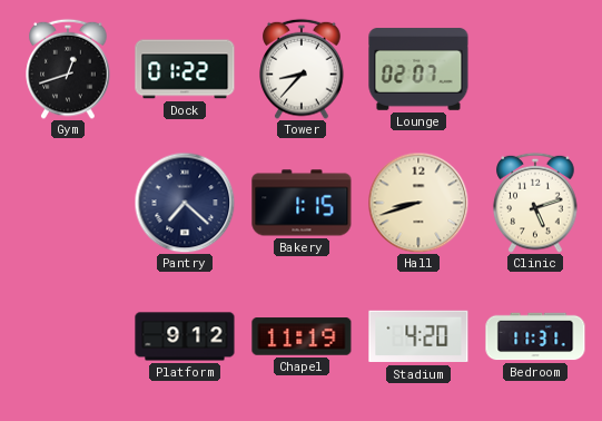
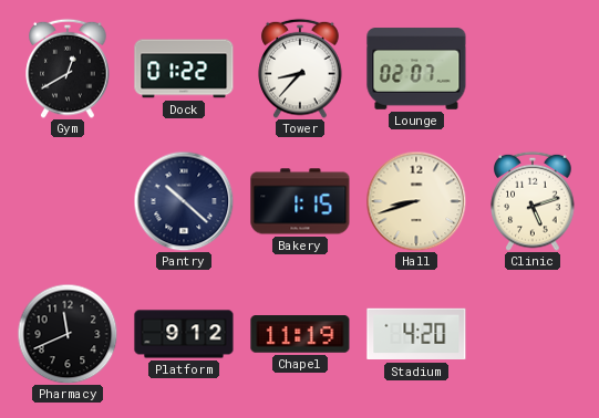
Gym: 12:42 -> 12:40 (68, 69)
Pantry: 7:22 -> 10:22 (184, 201)
Pharmacy: none -> 11:41 (68, 334)
Bedroom: 11:31 -> none (535, 336)
